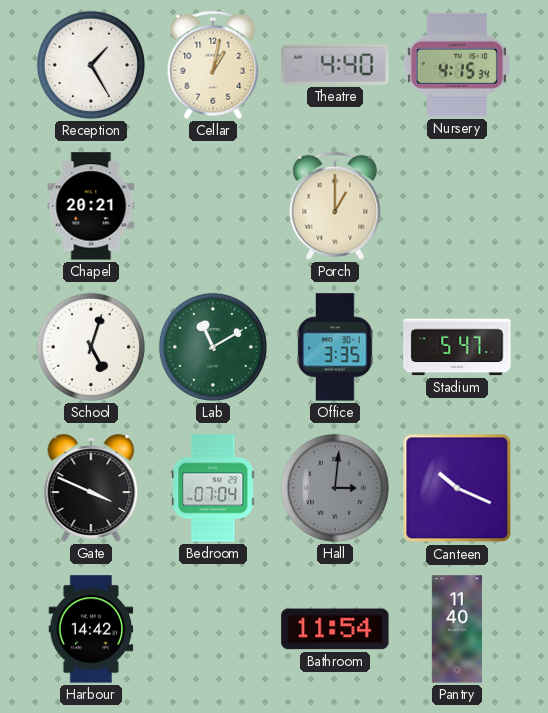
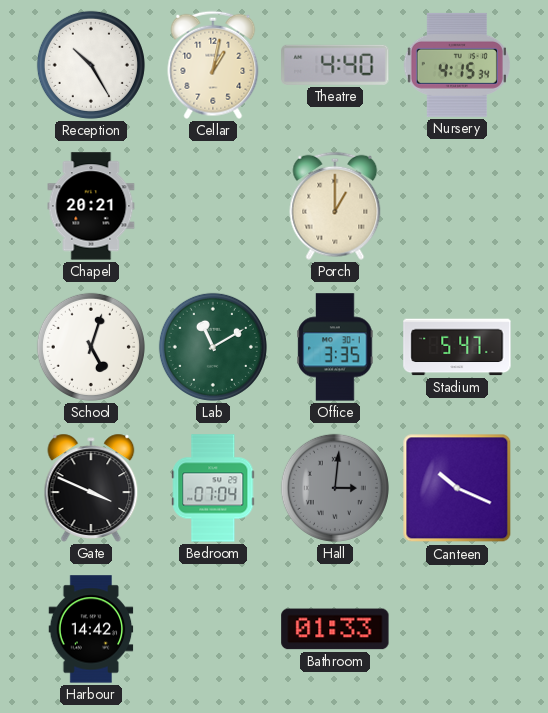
Reception: 1:25 -> 10:25 (91, 65)
Bathroom: 11:54 -> 01:33 (335, 629)
Pantry: 11:40 -> none (457, 629)
